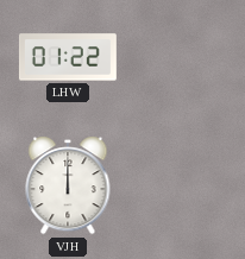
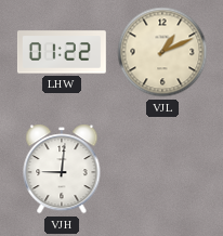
VJL: none -> 1:11 (162, 52)
VJH: 12:00 -> 9:01 (62, 169)
